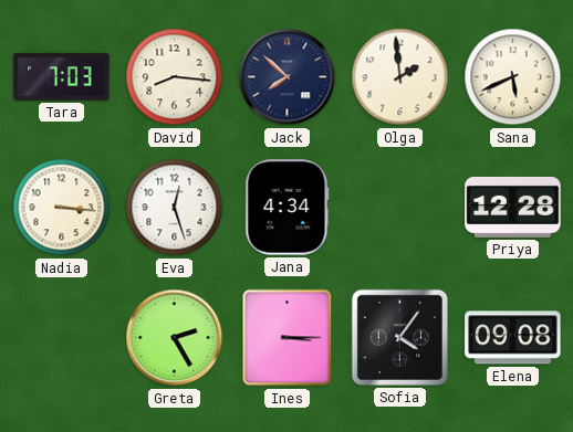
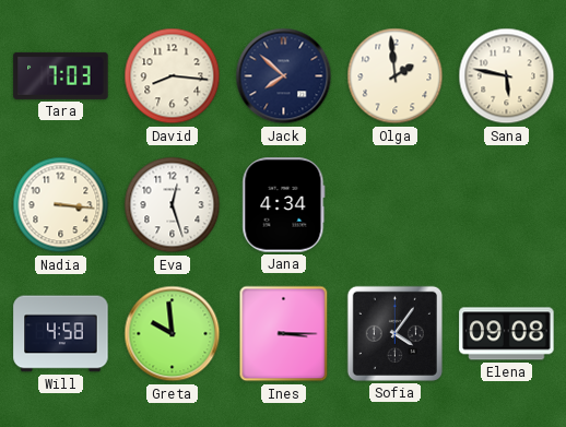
Sana: 5:41 -> 5:47 (507, 76)
Priya: 12:28 -> none (513, 207)
Will: none -> 4:58 (61, 334)
Greta: 2:25 -> 9:59 (173, 334)
